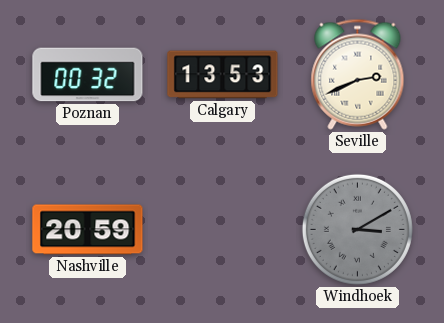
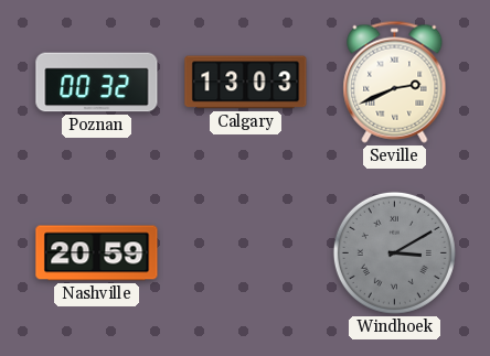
Calgary: 13:53 -> 13:03 (246, 83)
